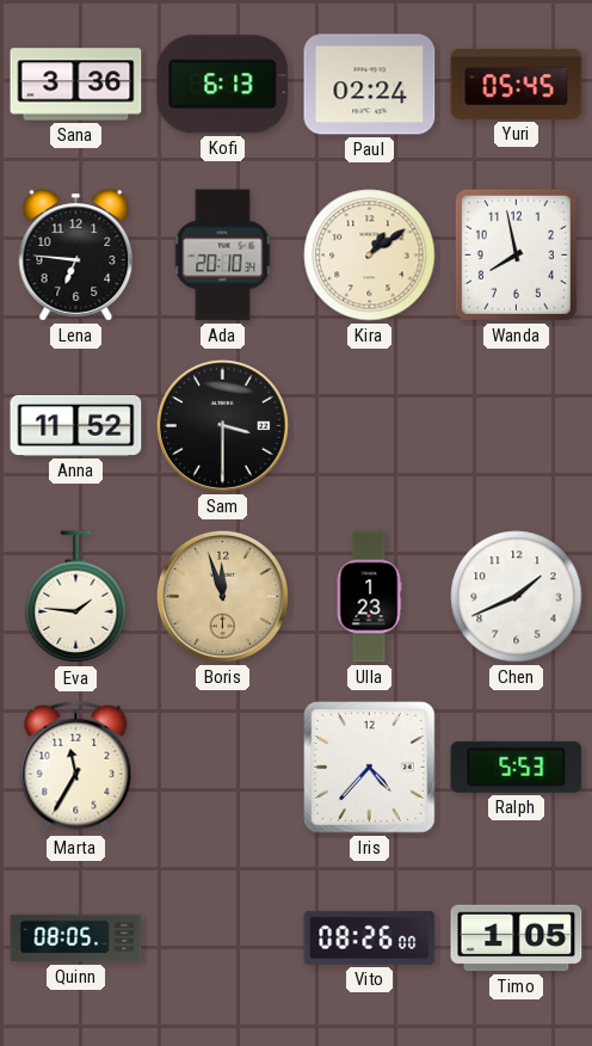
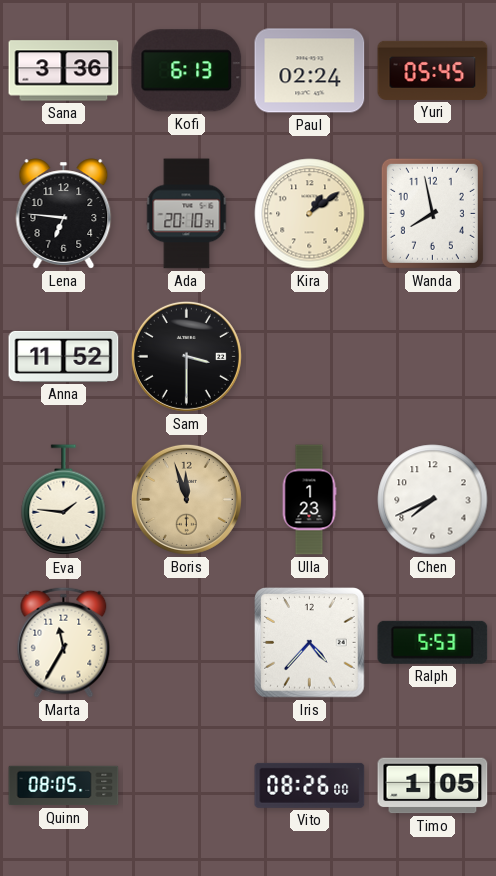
Chen: 1:41 -> 7:41 (433, 500)
